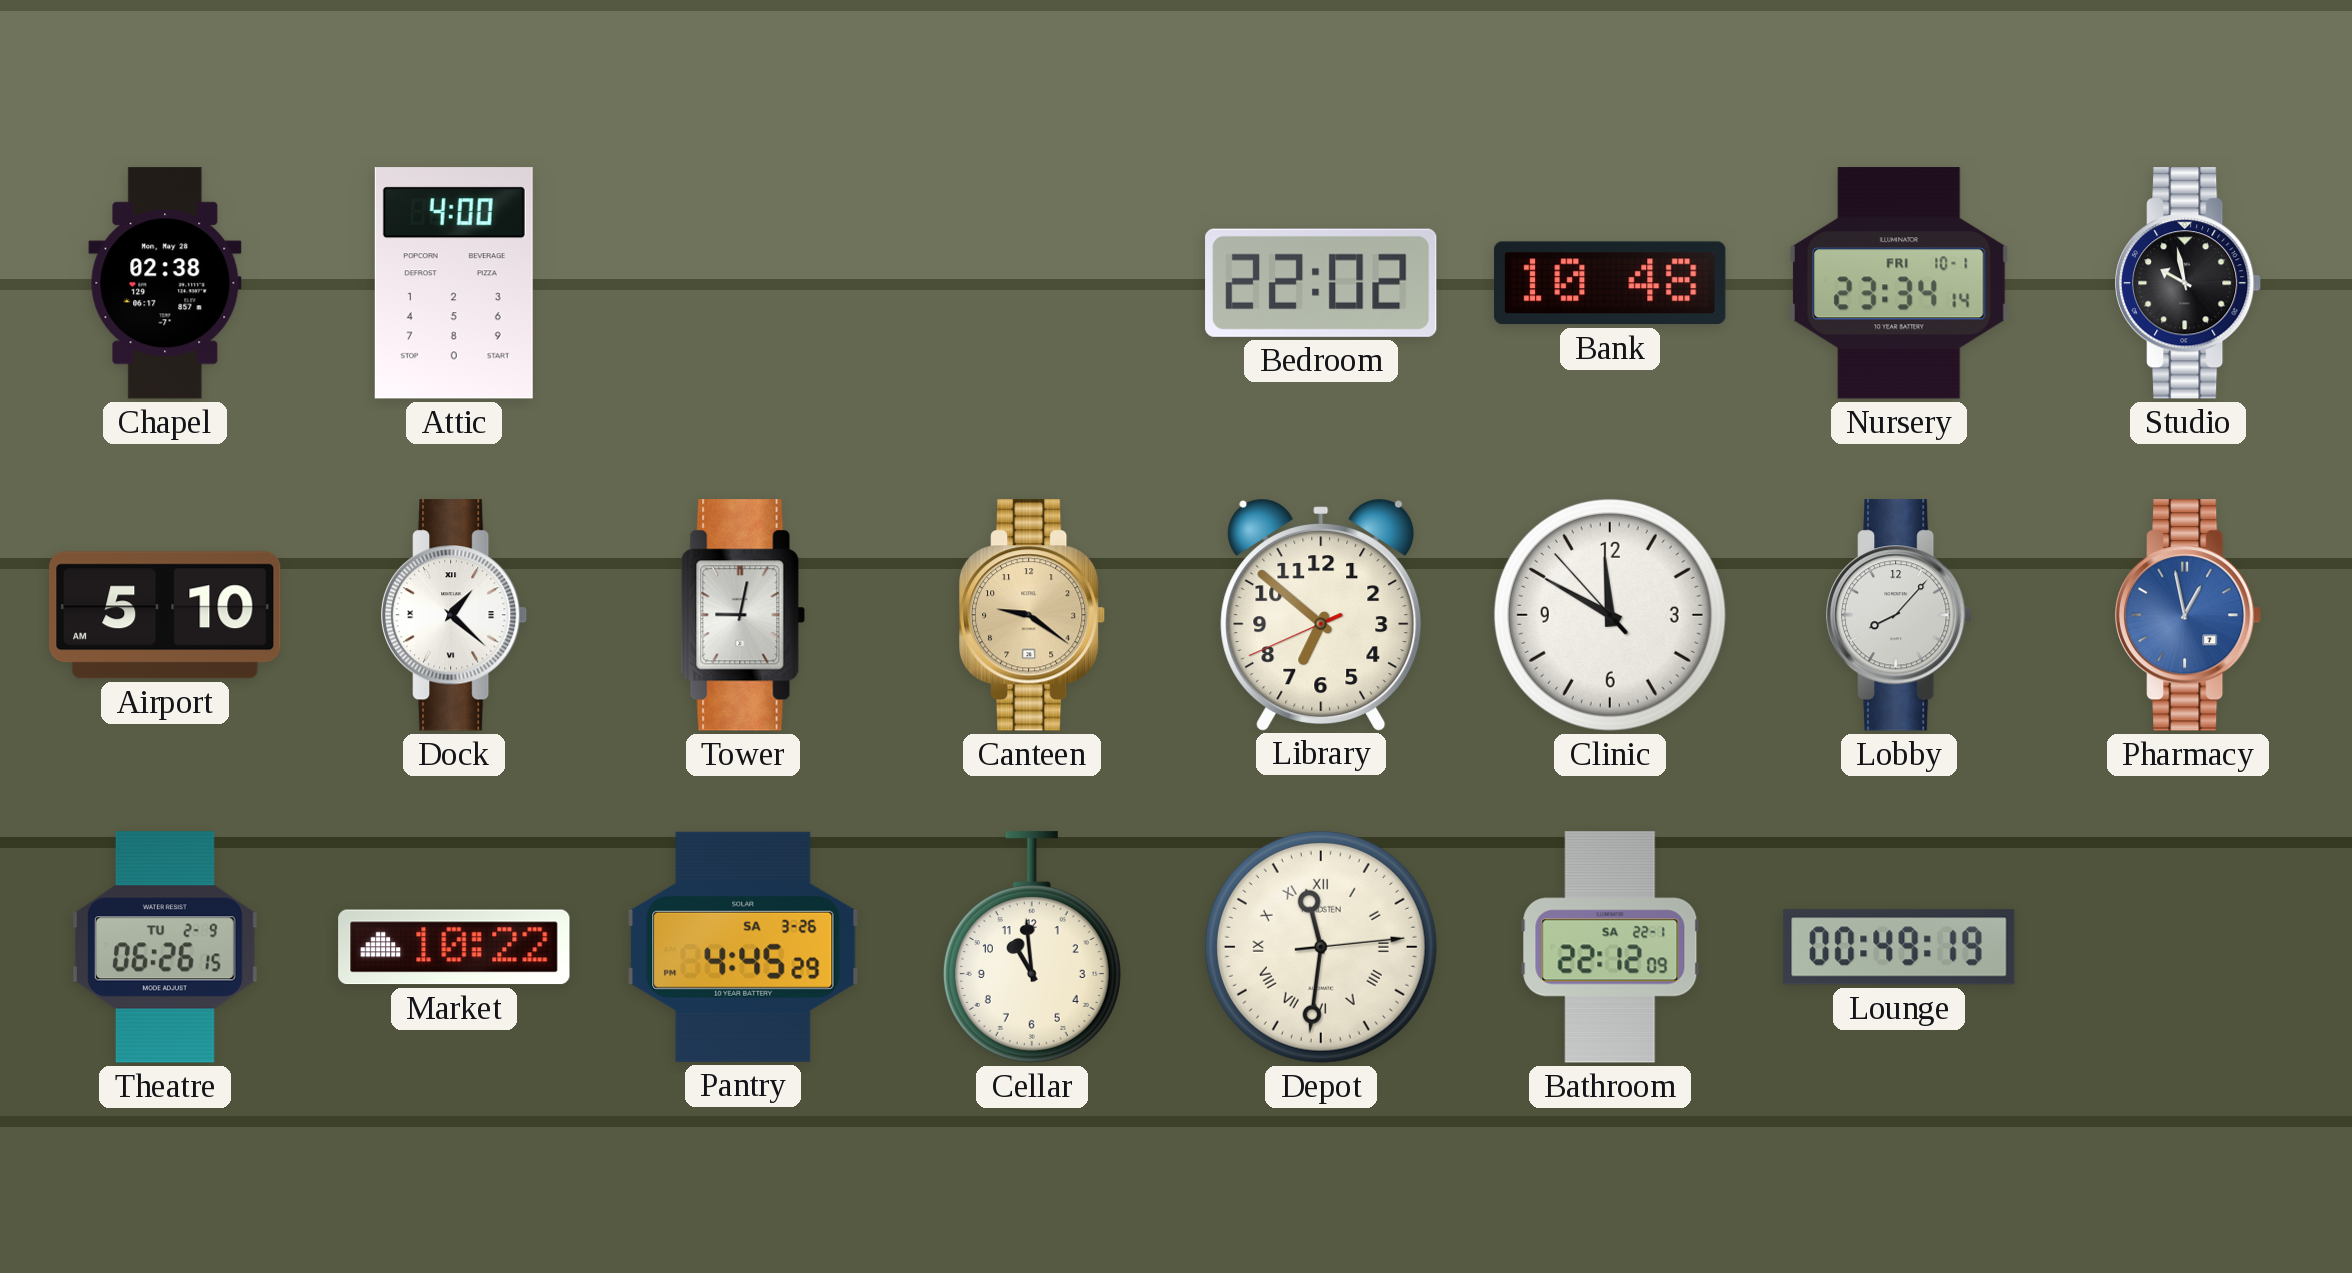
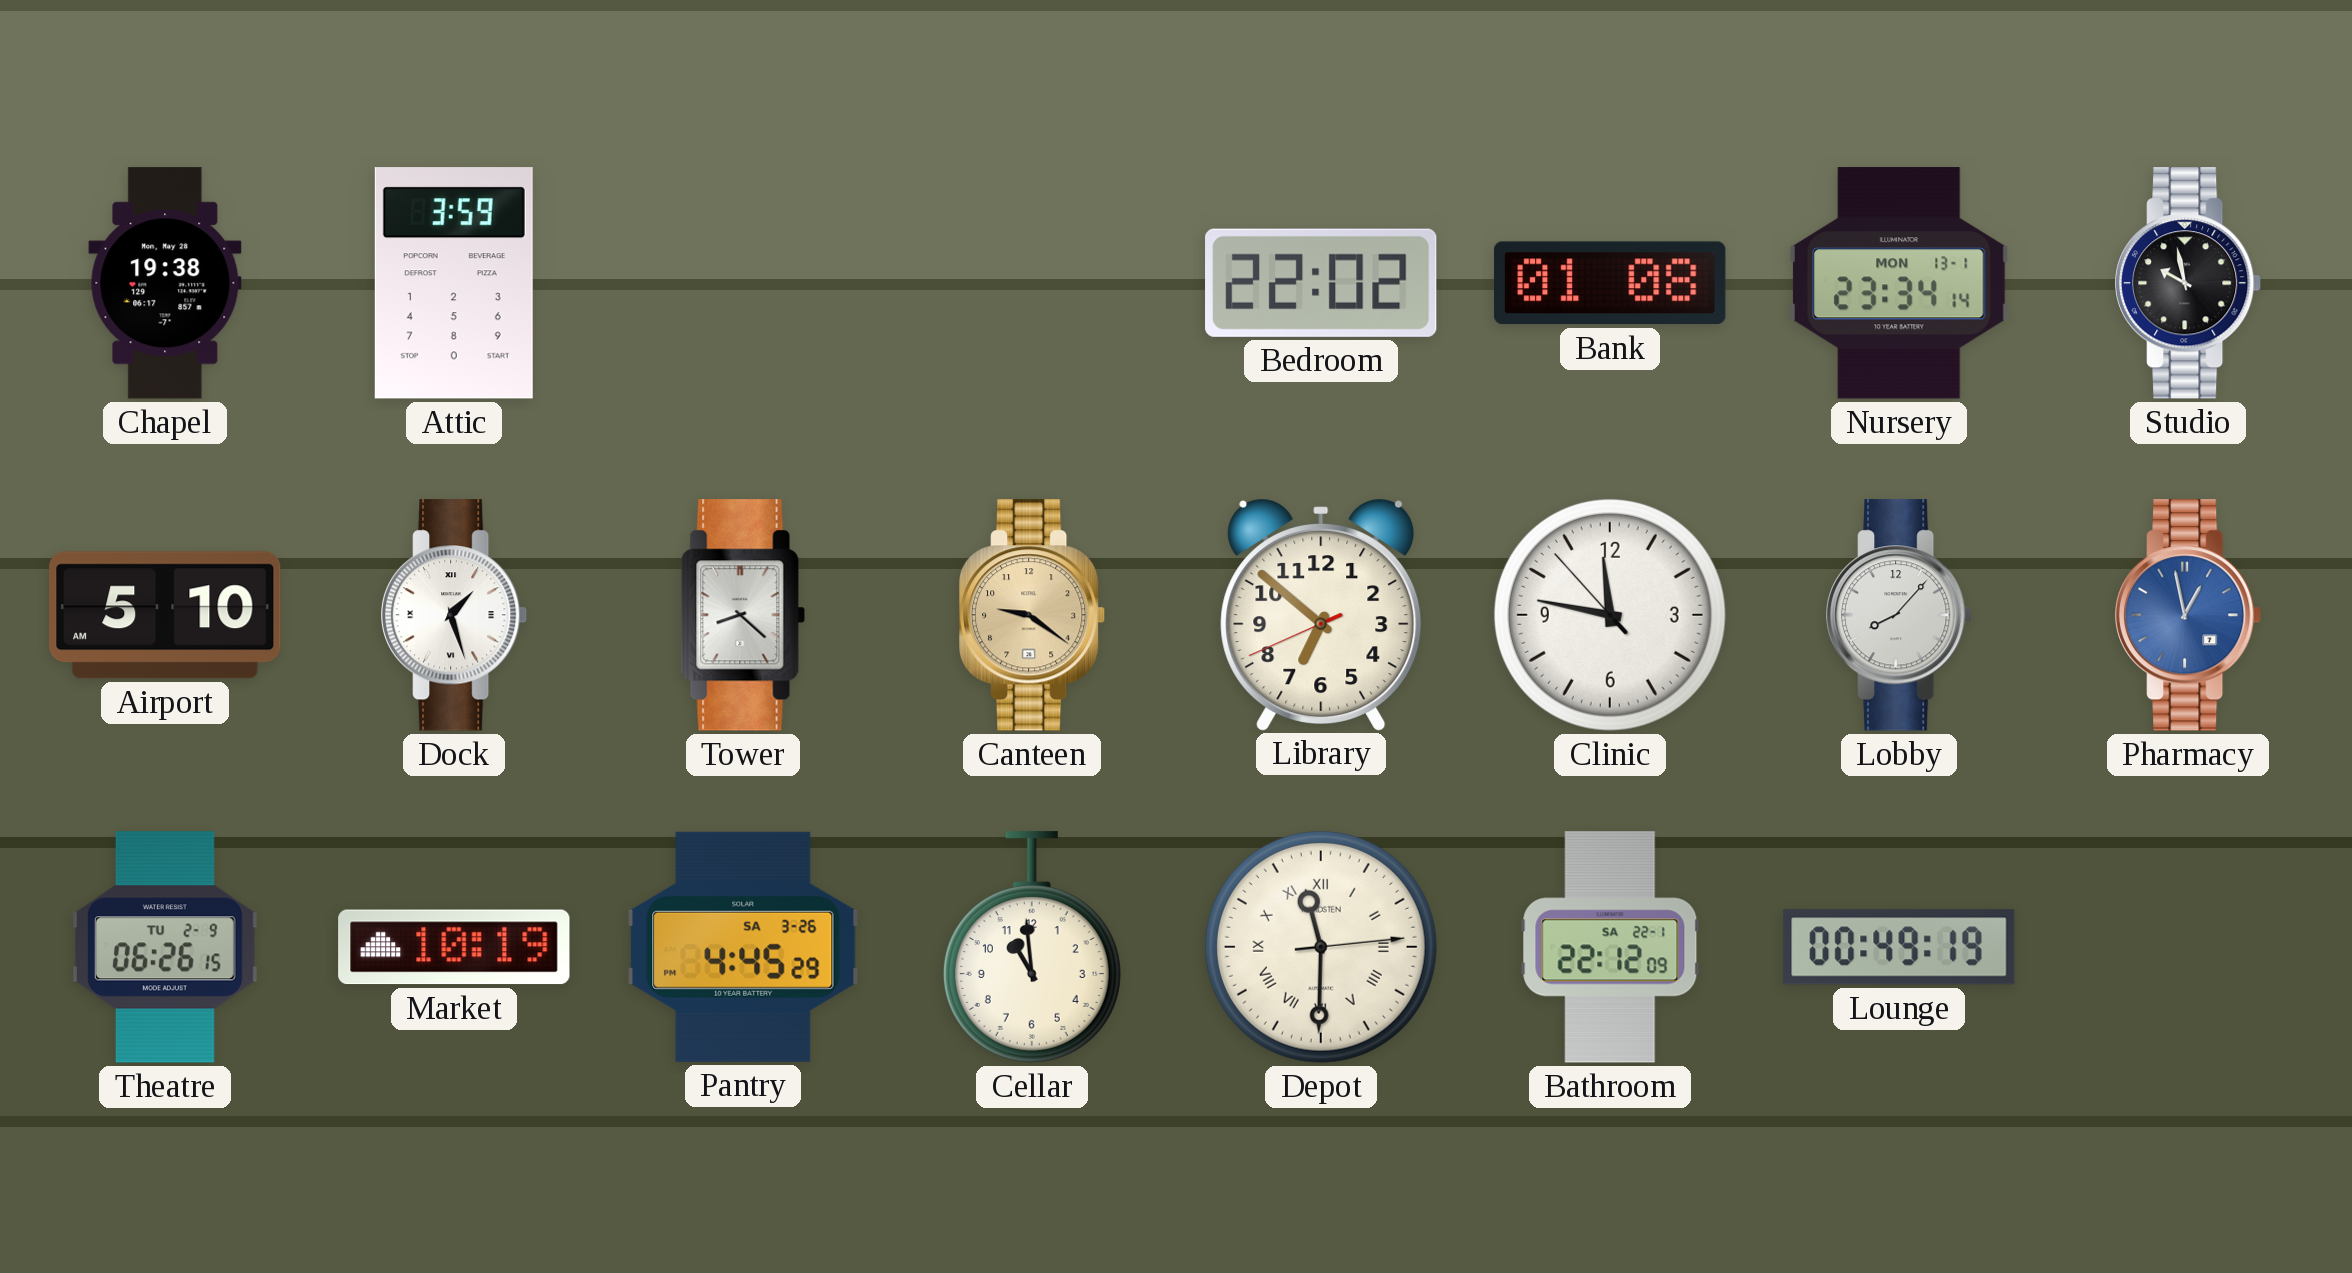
Chapel: 02:38 -> 19:38 (165, 283)
Attic: 4:00 -> 3:59 (454, 283)
Bank: 10:48 -> 01:08 (1610, 283)
Nursery date: FRI 10-1 -> MON 13-1 (1900, 283)
Dock: 1:22 -> 1:27 (455, 615)
Tower: 9:02 -> 8:22 (743, 615)
Clinic: 11:49 -> 11:46 (1610, 615)
Market: 10:22 -> 10:19 (454, 947)
Depot: 11:31 -> 11:30 (1321, 947)
